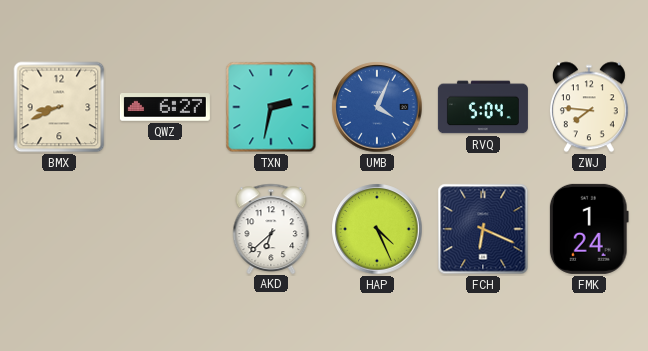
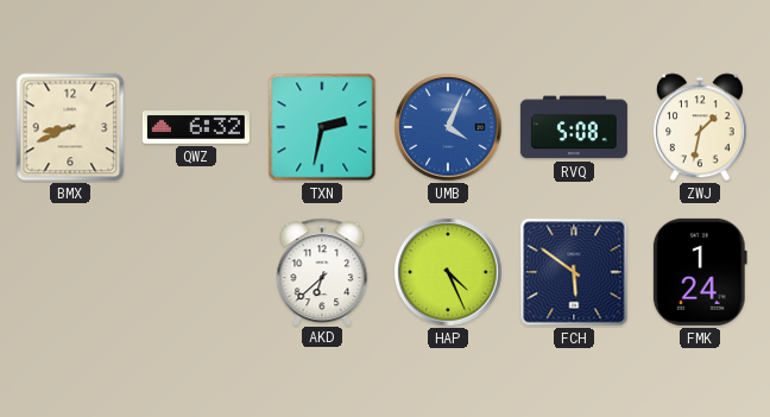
QWZ: 6:27 -> 6:32 (196, 128)
RVQ: 5:04 -> 5:08 (574, 127)
ZWJ: 7:46 -> 1:32 (700, 127)
FCH: 6:19 -> 5:51 (574, 272)
